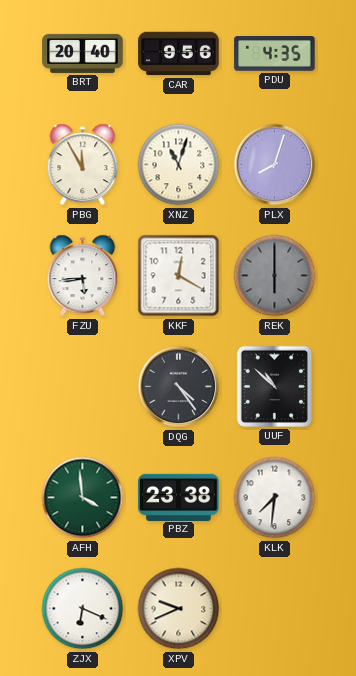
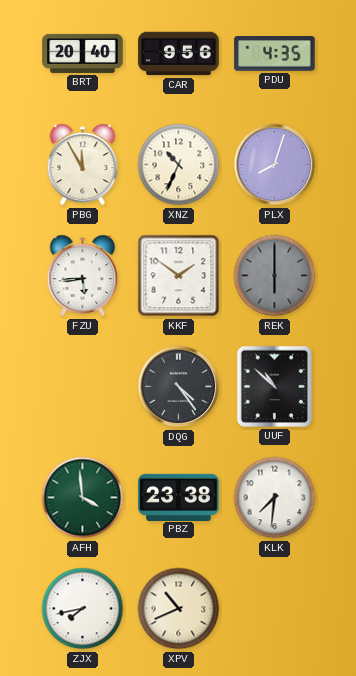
XNZ: 11:03 -> 10:34 (179, 165)
KKF: 12:20 -> 1:51 (179, 276)
ZJX: 6:19 -> 7:43 (83, 609)
XPV: 9:41 -> 10:41 (179, 609)
